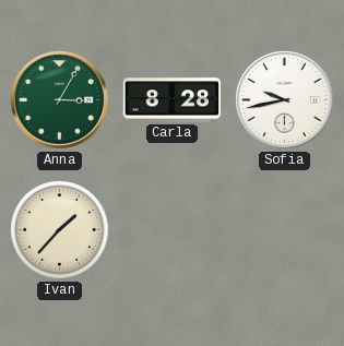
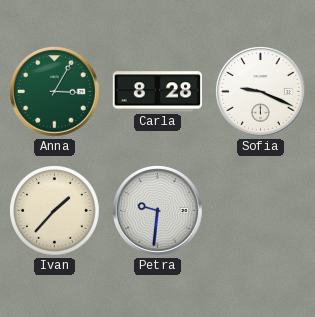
Sofia: 9:43 -> 9:19 (261, 92)
Petra: none -> 9:31 (158, 211)
